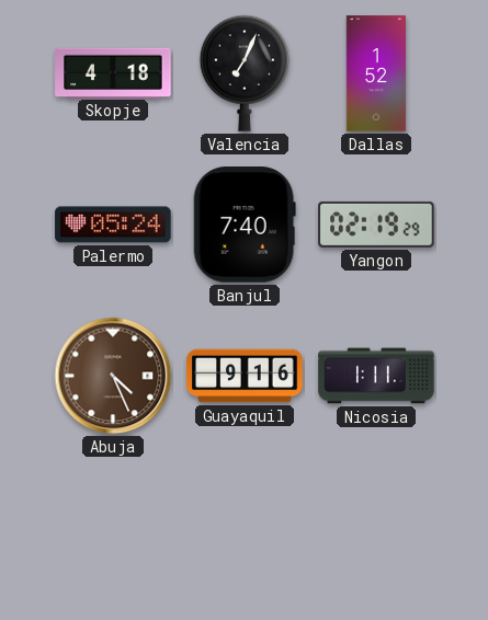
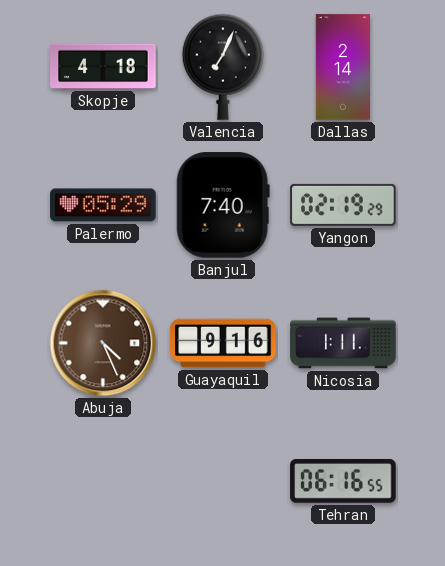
Dallas: 1:52 -> 2:14 (342, 67)
Palermo: 05:24 -> 05:29 (103, 205)
Tehran: none -> 06:16 (343, 482)
